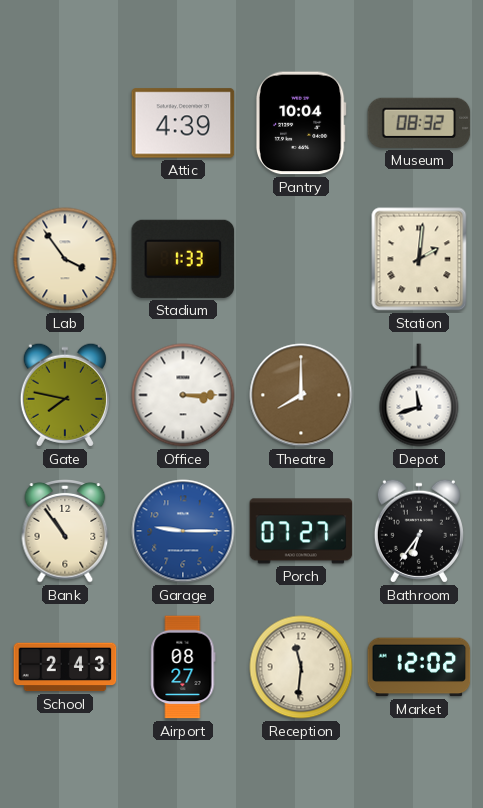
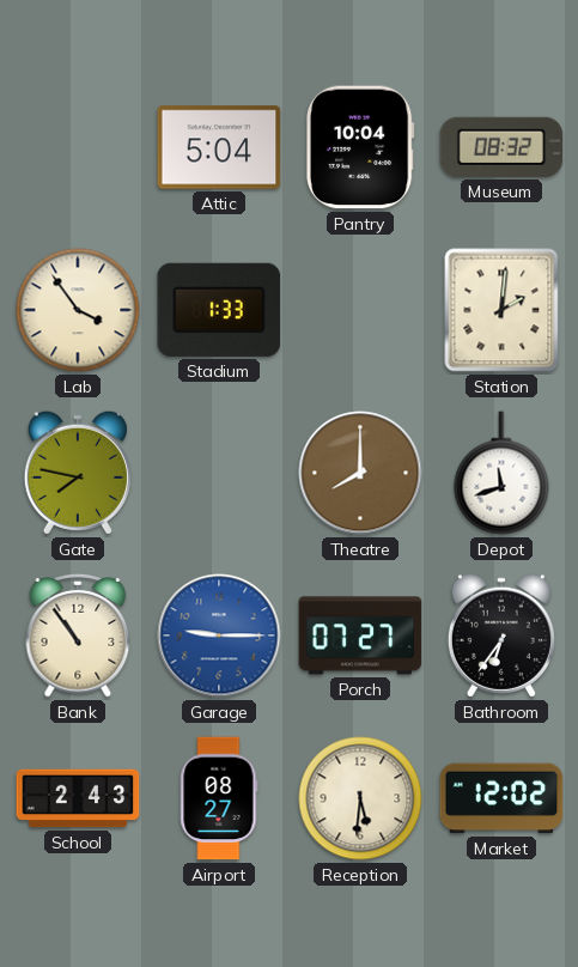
Attic: 4:39 -> 5:04 (219, 147)
Office: 3:15 -> none (183, 395)
Reception: 11:31 -> 5:31 (360, 798)
